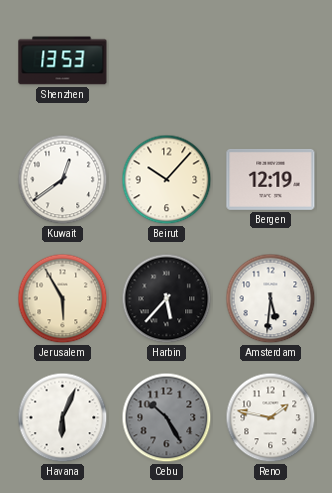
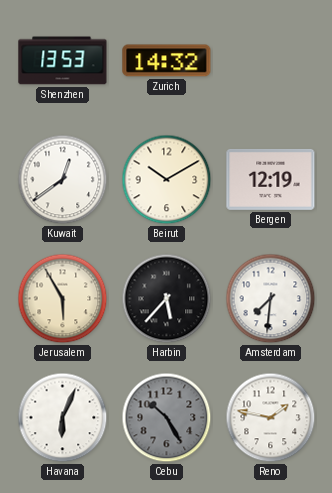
Zurich: none -> 14:32 (167, 61)
Beirut: 10:07 -> 10:10 (167, 180)
Amsterdam: 5:31 -> 7:31 (271, 299)
